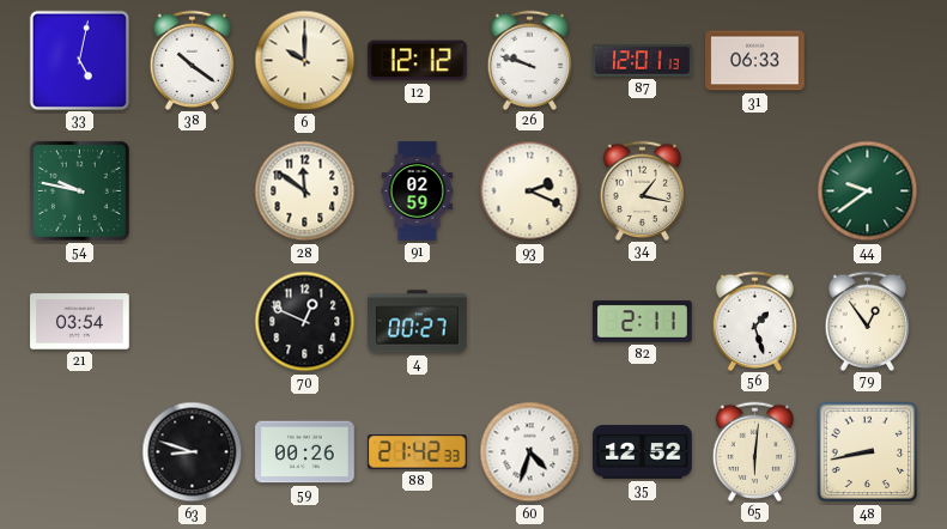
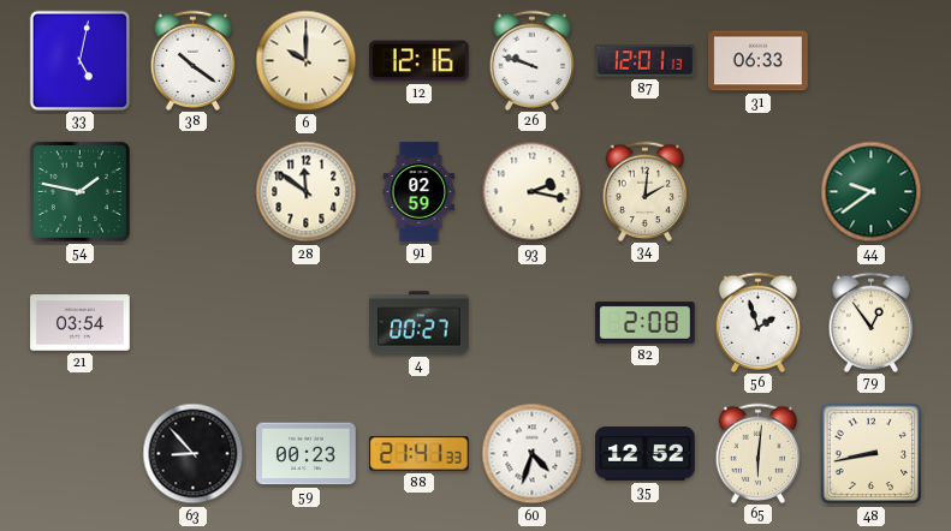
12: 12:12 -> 12:16 (418, 61)
54: 9:47 -> 1:47 (79, 191)
93: 2:19 -> 2:17 (533, 192)
34: 1:17 -> 2:01 (646, 191)
70: 12:49 -> none (305, 322)
82: 2:11 -> 2:08 (646, 323)
56: 1:27 -> 1:57 (759, 322)
63: 8:48 -> 8:53 (194, 454)
59: 00:26 -> 00:23 (307, 454)
88: 21:42 -> 21:41 (420, 454)
